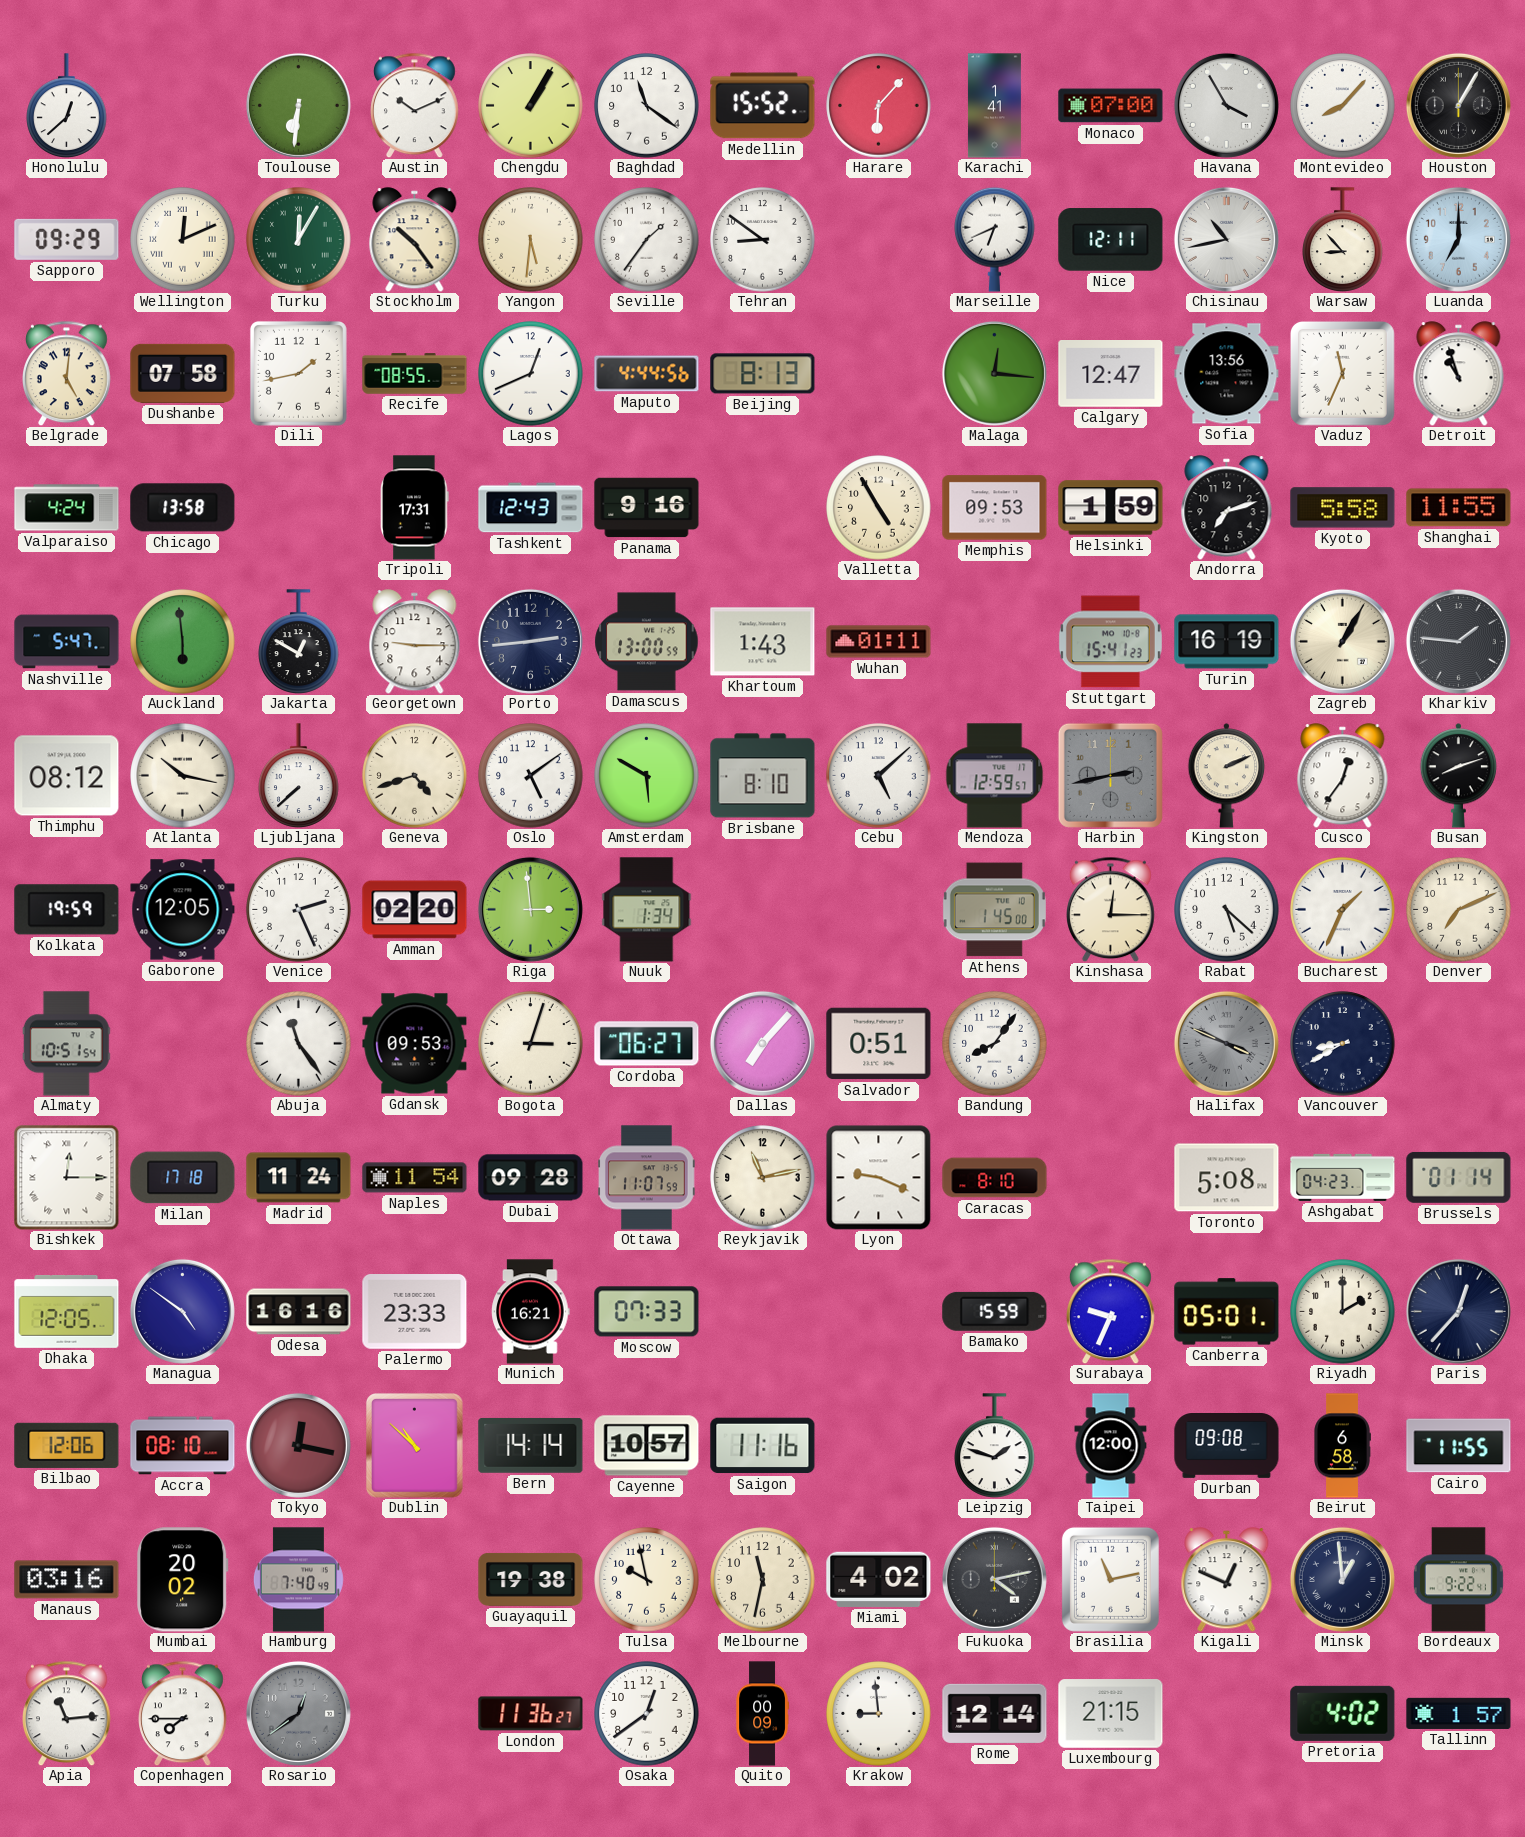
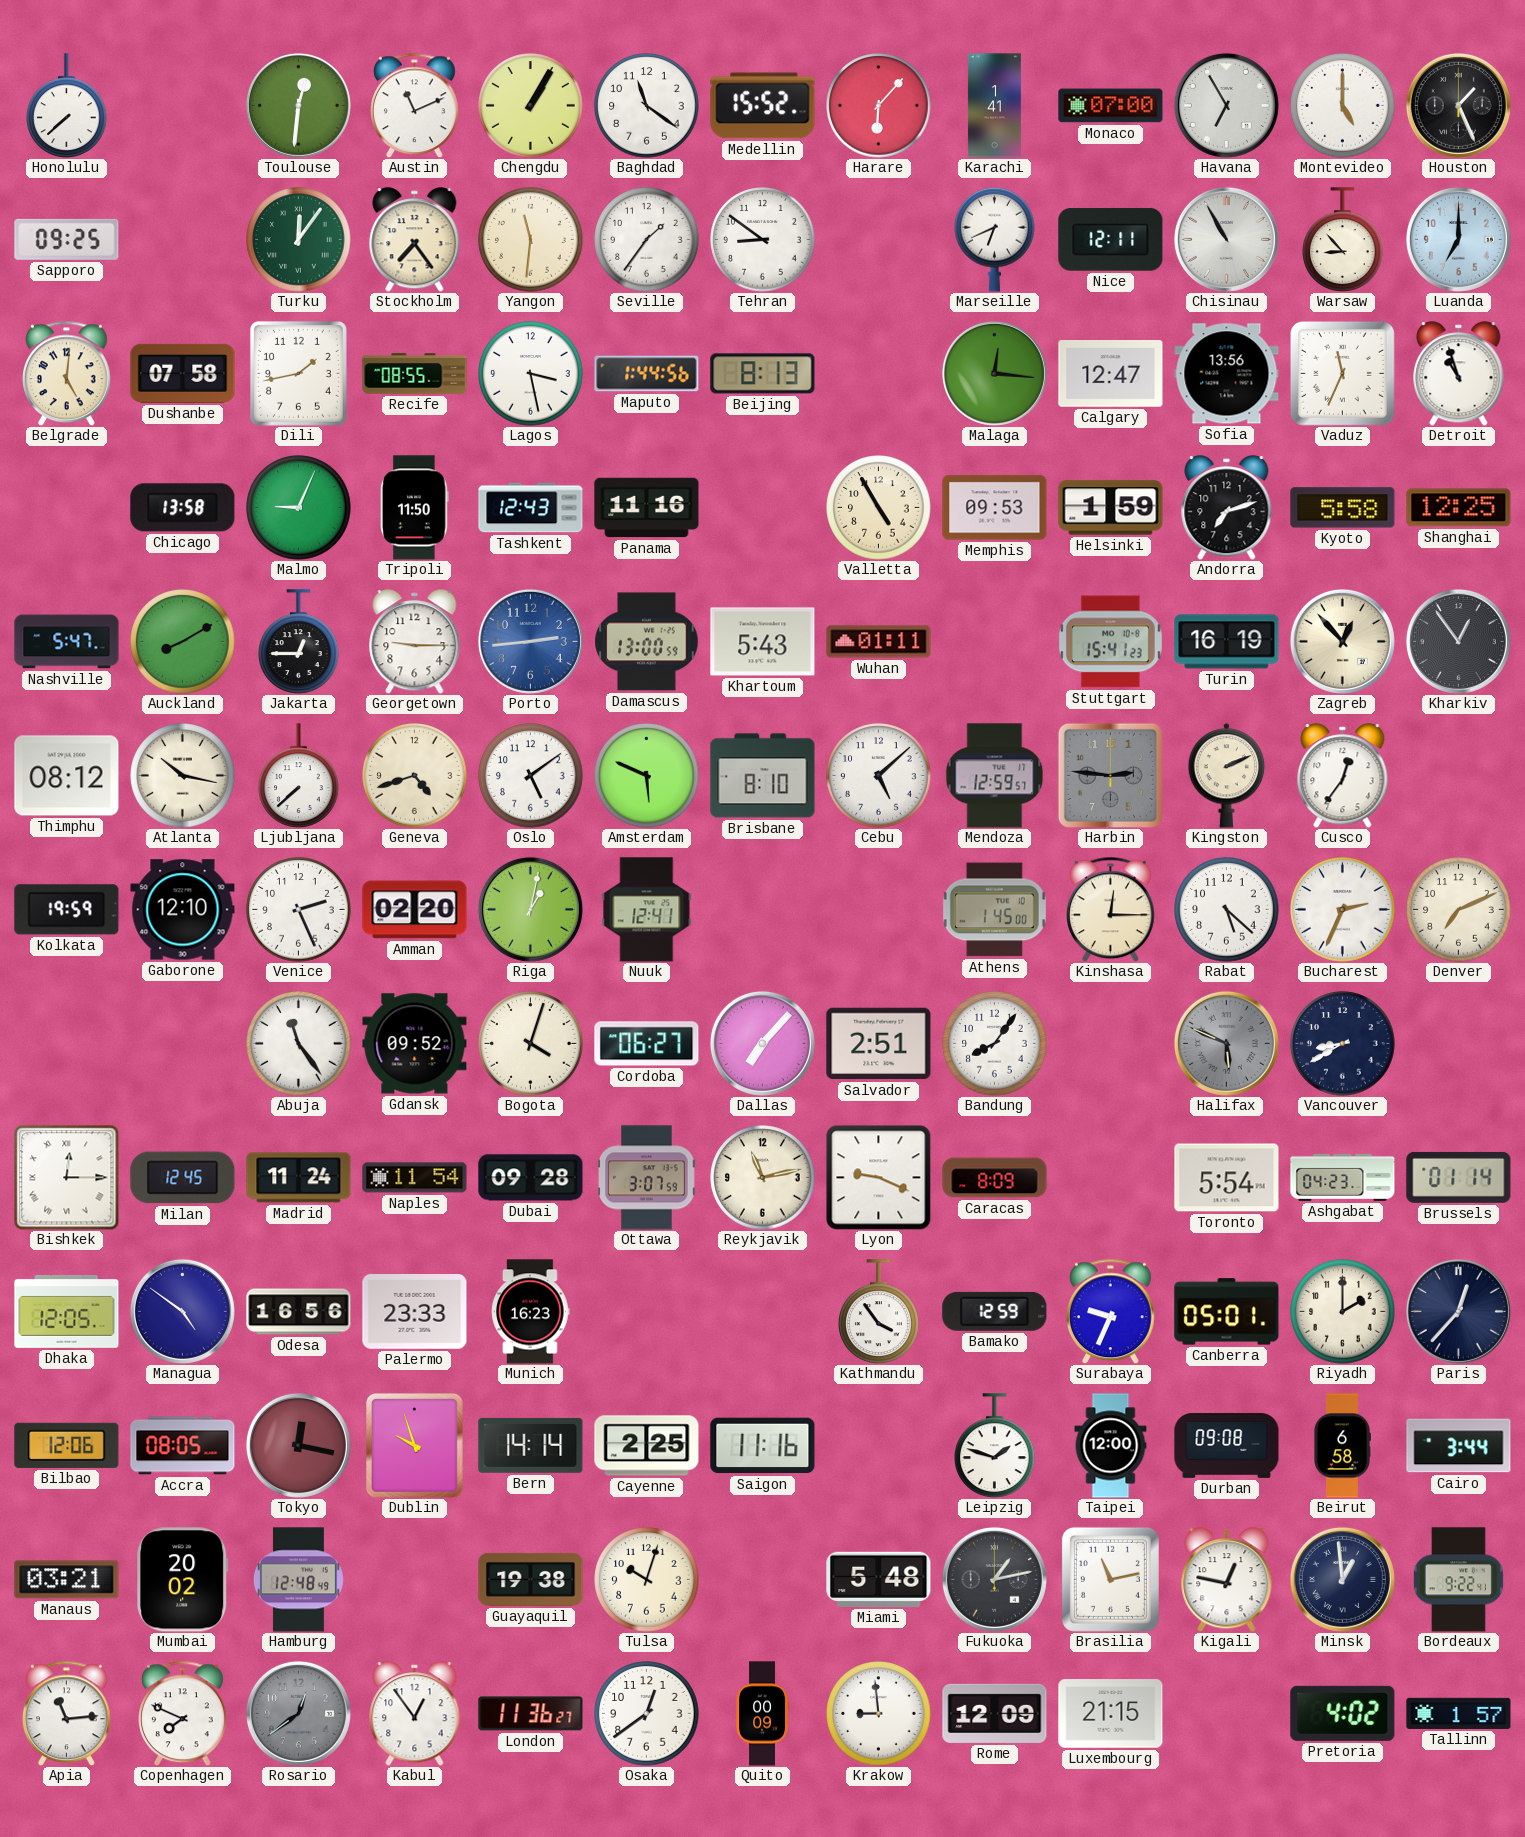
Honolulu: 12:38 -> 7:38 (67, 106)
Toulouse: 6:31 -> 12:31 (298, 105)
Austin: 10:11 -> 11:11 (415, 105)
Havana: 3:55 -> 6:55 (1226, 105)
Montevideo: 8:07 -> 5:00 (1343, 106)
Houston: 1:05 -> 1:26 (1458, 105)
Sapporo: 09:29 -> 09:25 (67, 239)
Wellington: 12:11 -> none (183, 240)
Turku: 12:05 -> 12:06 (299, 240)
Stockholm: 10:24 -> 7:24 (415, 240)
Yangon: 5:31 -> 11:31 (531, 240)
Chisinau: 10:43 -> 10:55 (1226, 239)
Lagos: 12:41 -> 3:28 (531, 374)
Maputo: 4:44 -> 1:44 (647, 374)
Valparaiso: 4:24 -> none (67, 508)
Malmo: none -> 9:04 (299, 508)
Tripoli: 17:31 -> 11:50 (415, 508)
Panama: 9:16 -> 11:16 (647, 508)
Shanghai: 11:55 -> 12:25 (1459, 508)
Auckland: 5:59 -> 8:10 (183, 642)
Jakarta: 12:50 -> 12:45 (299, 642)
Porto dial: navy -> blue (530, 641)
Khartoum: 1:43 -> 5:43 (763, 642)
Zagreb: 1:05 -> 12:53 (1342, 641)
Kharkiv: 1:46 -> 12:54 (1458, 641)
Amsterdam: 5:50 -> 5:49 (647, 776)
Harbin: 2:43 -> 2:46 (1110, 775)
Busan: 8:12 -> none (1459, 776)
Gaborone: 12:05 -> 12:10 (183, 910)
Riga: 2:59 -> 1:02 (530, 909)
Nuuk: 1:34 -> 12:41 (647, 910)
Bucharest: 1:34 -> 2:34 (1343, 910)
Almaty: 10:51 -> none (66, 1044)
Gdansk: 09:53 -> 09:52 (415, 1044)
Bogota: 3:03 -> 4:03 (531, 1044)
Salvador: 0:51 -> 2:51 (879, 1044)
Halifax: 3:49 -> 5:49 (1226, 1043)
Milan: 17:18 -> 12:45 (183, 1178)
Ottawa: 11:07 -> 3:07 (647, 1178)
Caracas: 8:10 -> 8:09 (995, 1178)
Toronto: 5:08 -> 5:54 (1227, 1178)
Odesa: 16:16 -> 16:56 (299, 1312)
Munich: 16:21 -> 16:23 (531, 1312)
Moscow: 07:33 -> none (647, 1312)
Kathmandu: none -> 3:54 (879, 1312)
Bamako: 15:59 -> 12:59 (995, 1311)
Accra: 08:10 -> 08:05 (183, 1446)
Dublin: 10:52 -> 9:57 (415, 1446)
Cayenne: 10:57 -> 2:25 (647, 1446)
Cairo: 11:55 -> 3:44 (1459, 1446)
Manaus: 03:16 -> 03:21 (67, 1580)
Hamburg: 7:40 -> 12:48 (298, 1580)
Tulsa: 9:58 -> 10:03 (647, 1580)
Melbourne: 11:32 -> none (763, 1580)
Miami: 4:02 -> 5:48 (879, 1579)
Fukuoka: 4:13 -> 1:13 (994, 1579)
Kigali: 12:49 -> 12:47 (1227, 1580)
Copenhagen: 7:45 -> 7:49 (183, 1713)
Kabul: none -> 12:54 (415, 1714)
Rome: 12:14 -> 12:09 (995, 1713)
